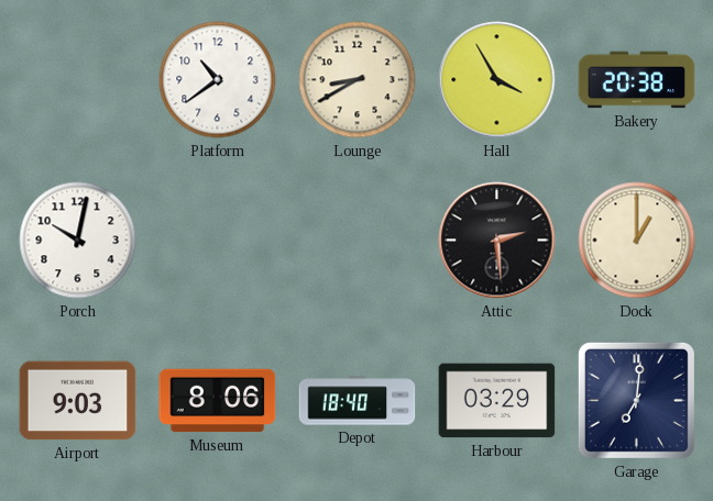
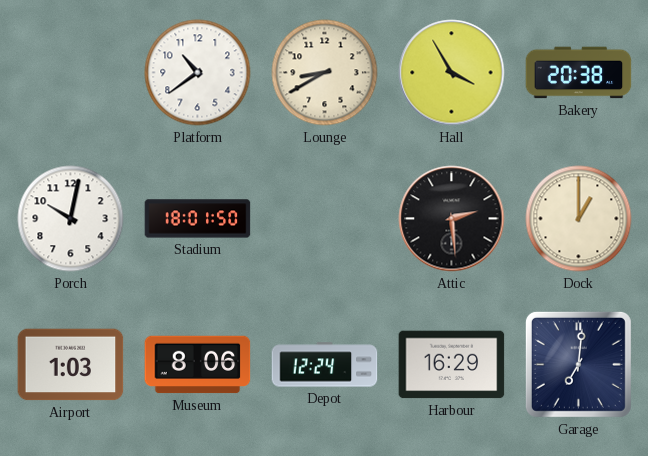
Stadium: none -> 18:01 (198, 219)
Airport: 9:03 -> 1:03 (71, 365)
Depot: 18:40 -> 12:24 (325, 365)
Harbour: 03:29 -> 16:29 (452, 365)
